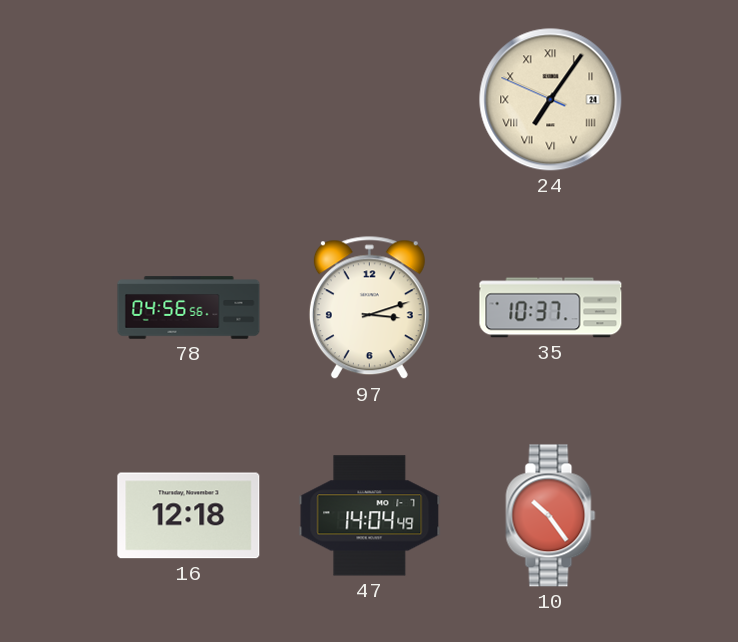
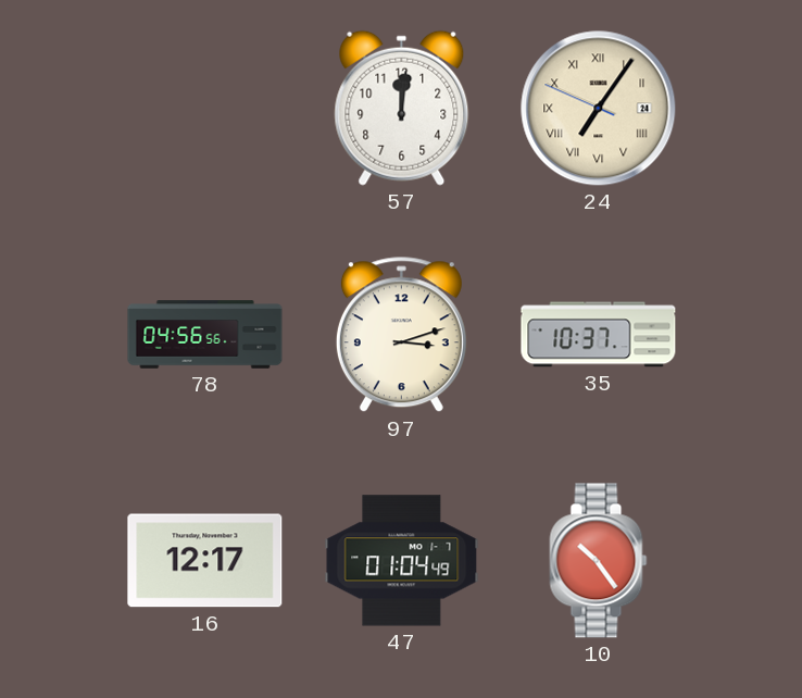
57: none -> 12:01 (402, 108)
16: 12:18 -> 12:17 (205, 561)
47: 14:04 -> 01:04 (402, 561)
